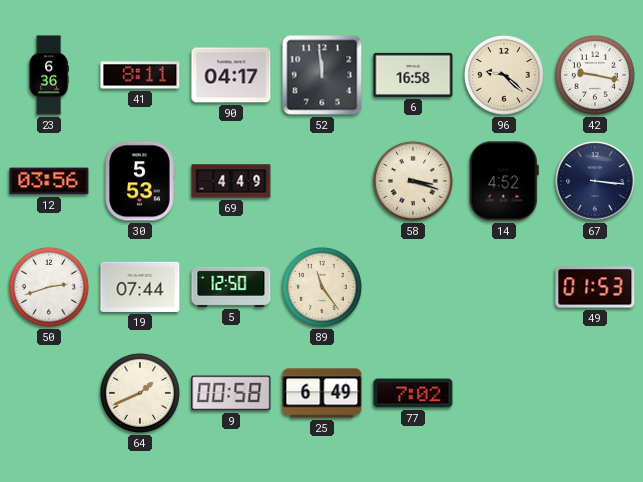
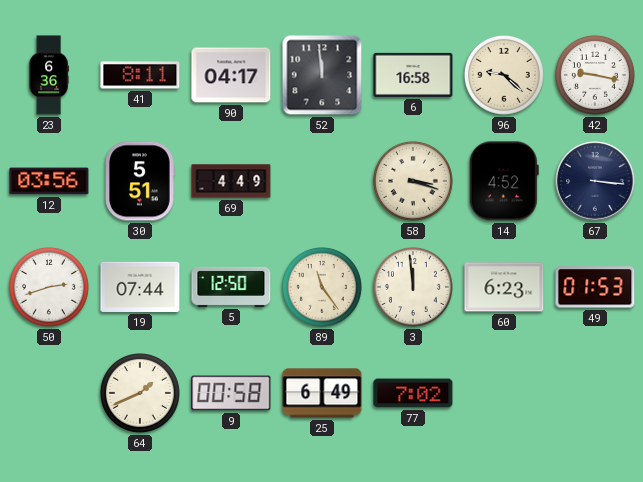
30: 5:53 -> 5:51 (140, 181)
3: none -> 11:59 (413, 287)
60: none -> 6:23 (504, 287)
